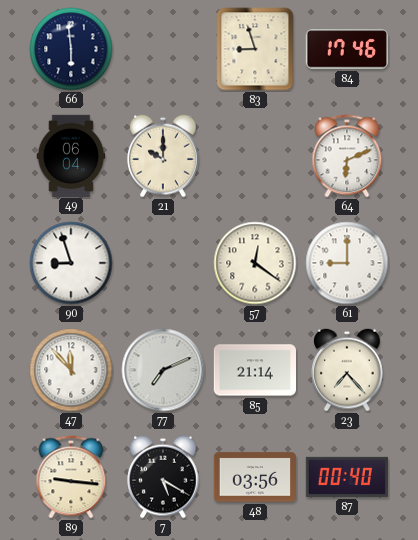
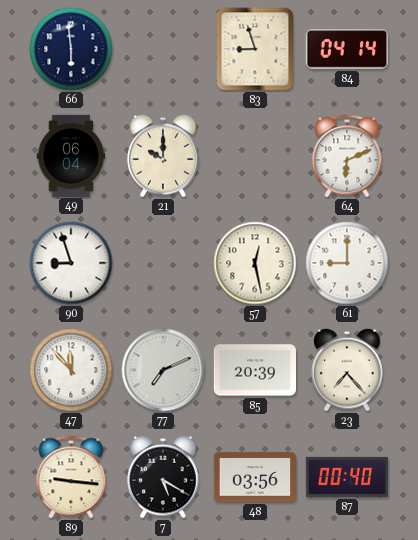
84: 17:46 -> 04:14 (347, 49)
57: 12:21 -> 12:28 (255, 263)
85: 21:14 -> 20:39 (254, 370)
